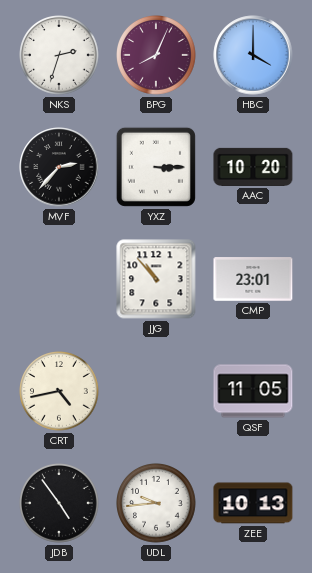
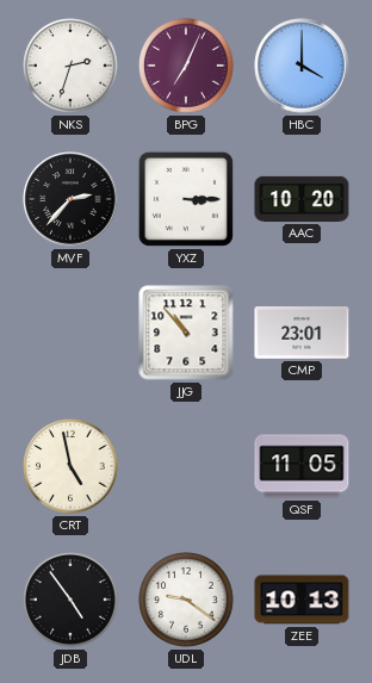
BPG: 8:04 -> 7:04 (187, 67)
CRT: 4:43 -> 4:58 (72, 467)
UDL: 9:44 -> 9:21 (187, 601)
